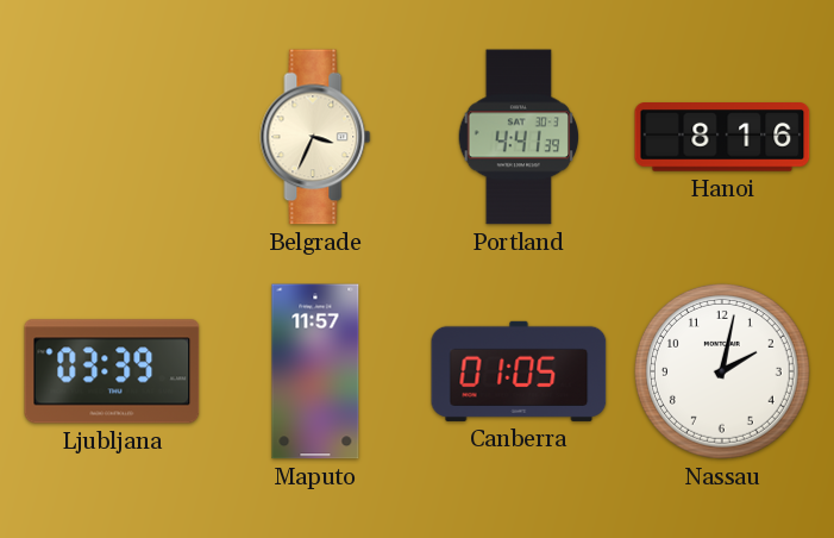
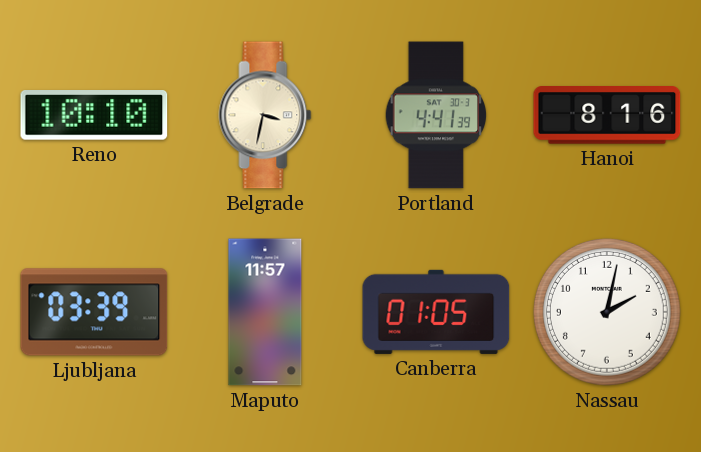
Reno: none -> 10:10 (94, 116)
Belgrade: 3:34 -> 3:32 (265, 115)
